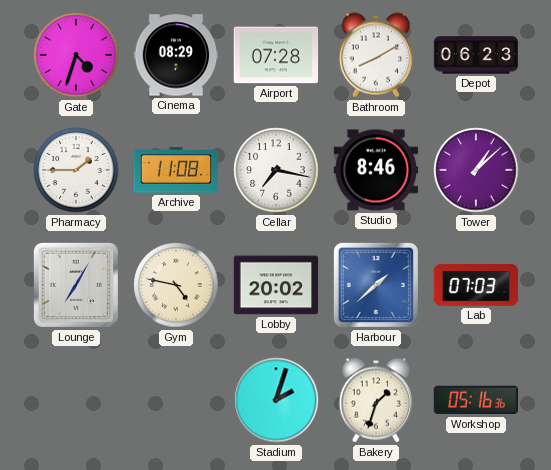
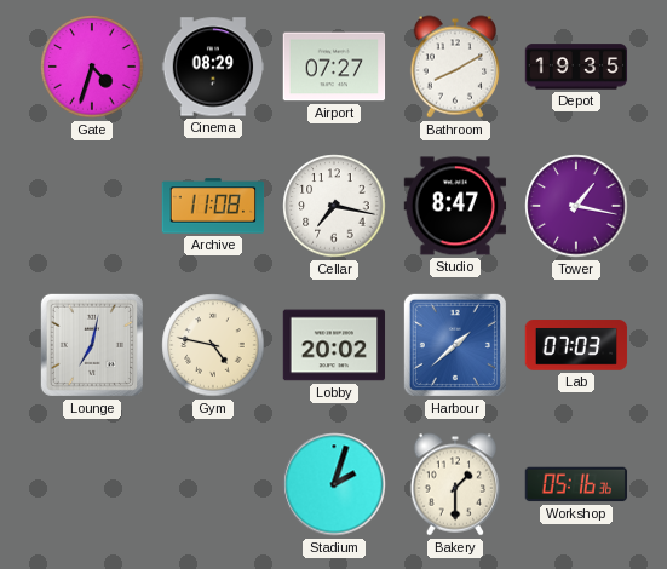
Airport: 07:28 -> 07:27 (334, 67)
Depot: 06:23 -> 19:35 (576, 67)
Pharmacy: 1:45 -> none (76, 170)
Studio: 8:46 -> 8:47 (455, 206)
Tower: 1:08 -> 1:17 (576, 206)
Lounge: 7:05 -> 7:02 (92, 345)
Bakery: 1:33 -> 1:30 (454, 484)
